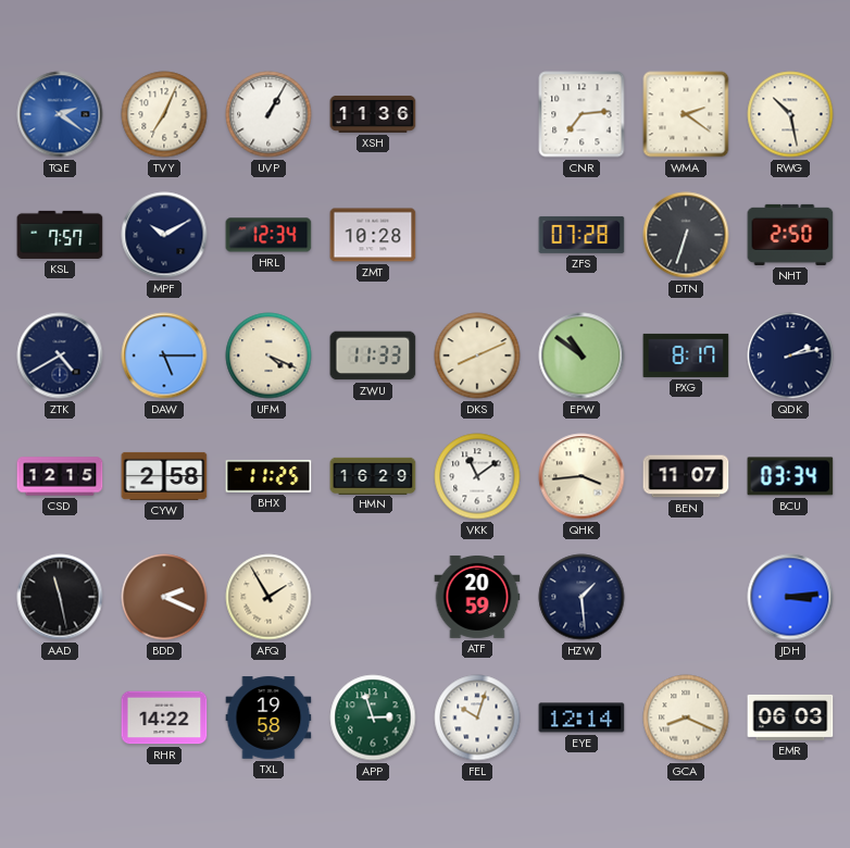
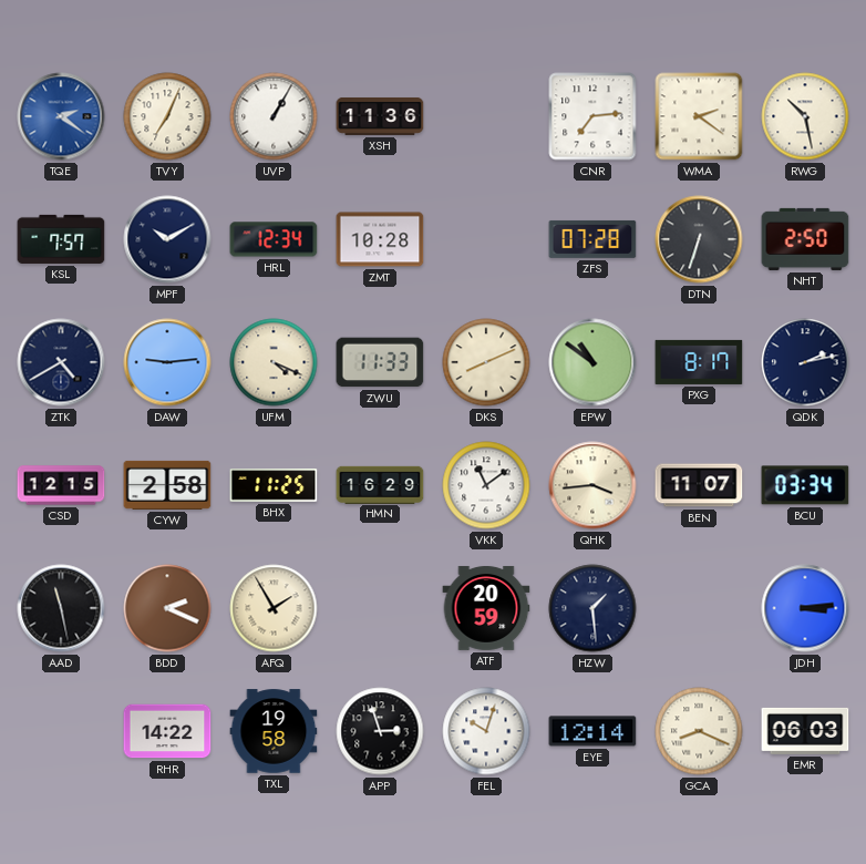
DAW: 5:15 -> 9:14 (167, 362)
APP dial: green -> black (380, 731)
